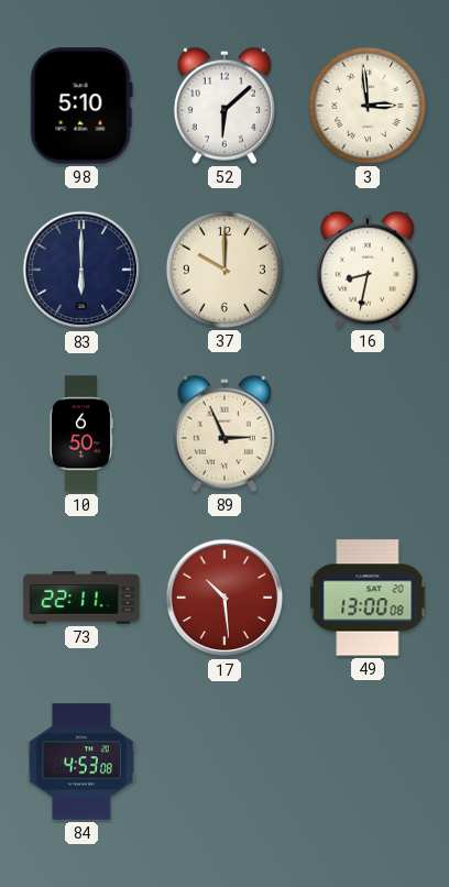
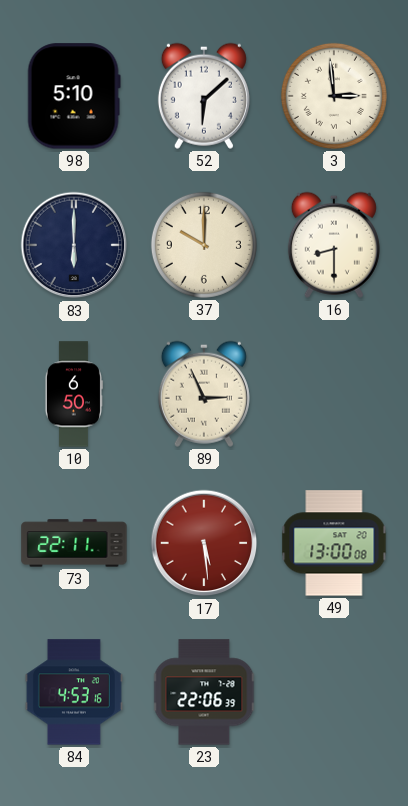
16: 8:32 -> 8:30 (334, 245)
17: 10:29 -> 5:29 (204, 543)
84: 4:53:08 -> 4:53:16 (74, 692)
23: none -> 22:06 (204, 692)
